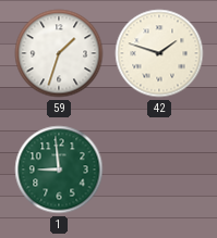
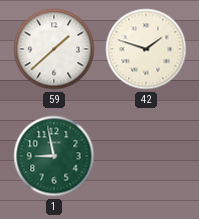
59: 1:33 -> 1:38 (54, 49)
1: 8:59 -> 8:58 (54, 156)
